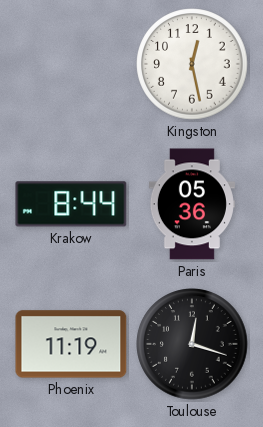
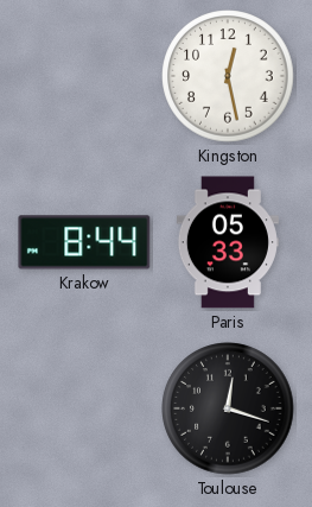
Paris: 05:36 -> 05:33 (228, 242)
Phoenix: 11:19 -> none (71, 344)
